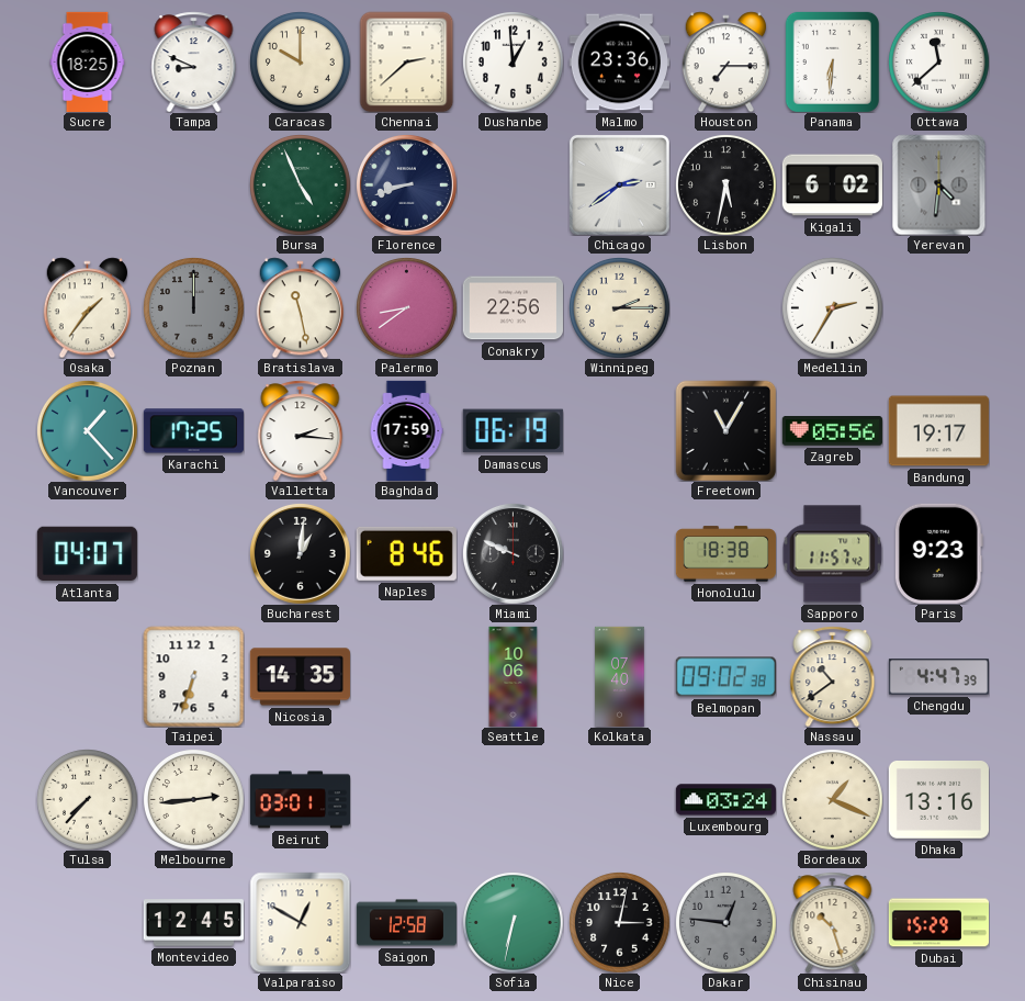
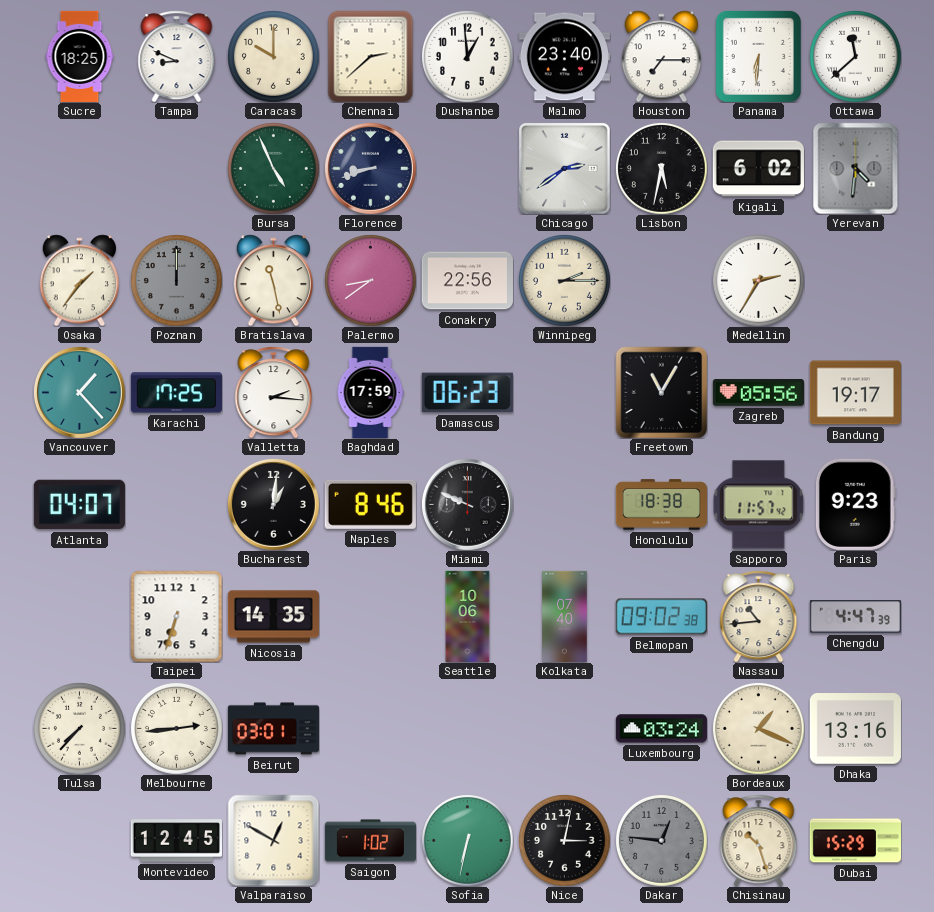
Malmo: 23:36 -> 23:40 (564, 57)
Damascus: 06:19 -> 06:23 (467, 393)
Nassau: 10:39 -> 10:44 (759, 616)
Saigon: 12:58 -> 1:02 (370, 841)
